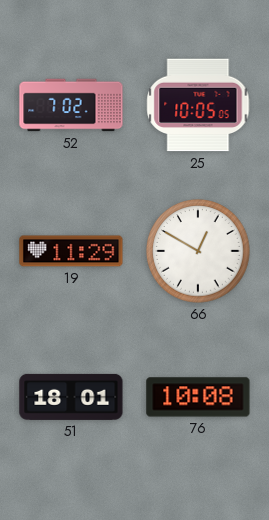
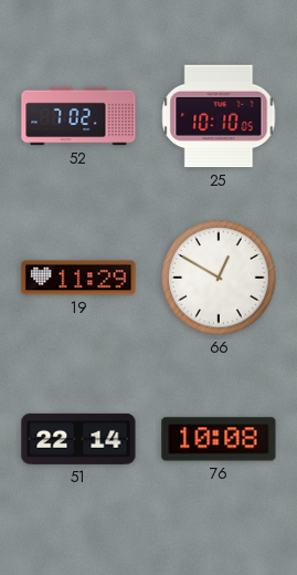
25: 10:05 -> 10:10 (219, 116)
51: 18:01 -> 22:14 (78, 439)
